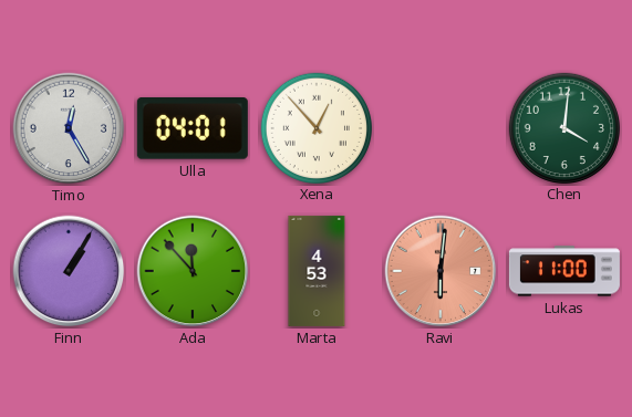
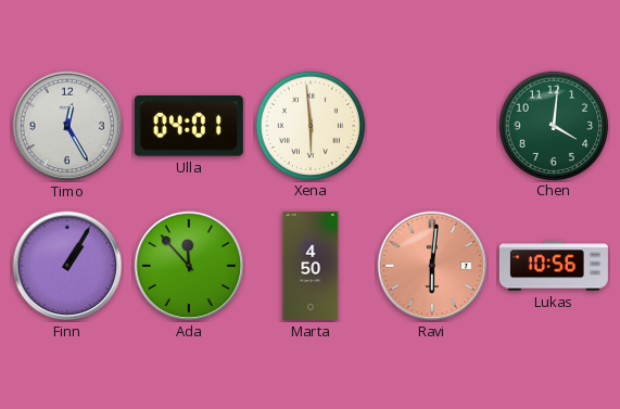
Xena: 12:53 -> 5:59 (309, 125)
Marta: 4:53 -> 4:50 (311, 266)
Lukas: 11:00 -> 10:56 (554, 266)
